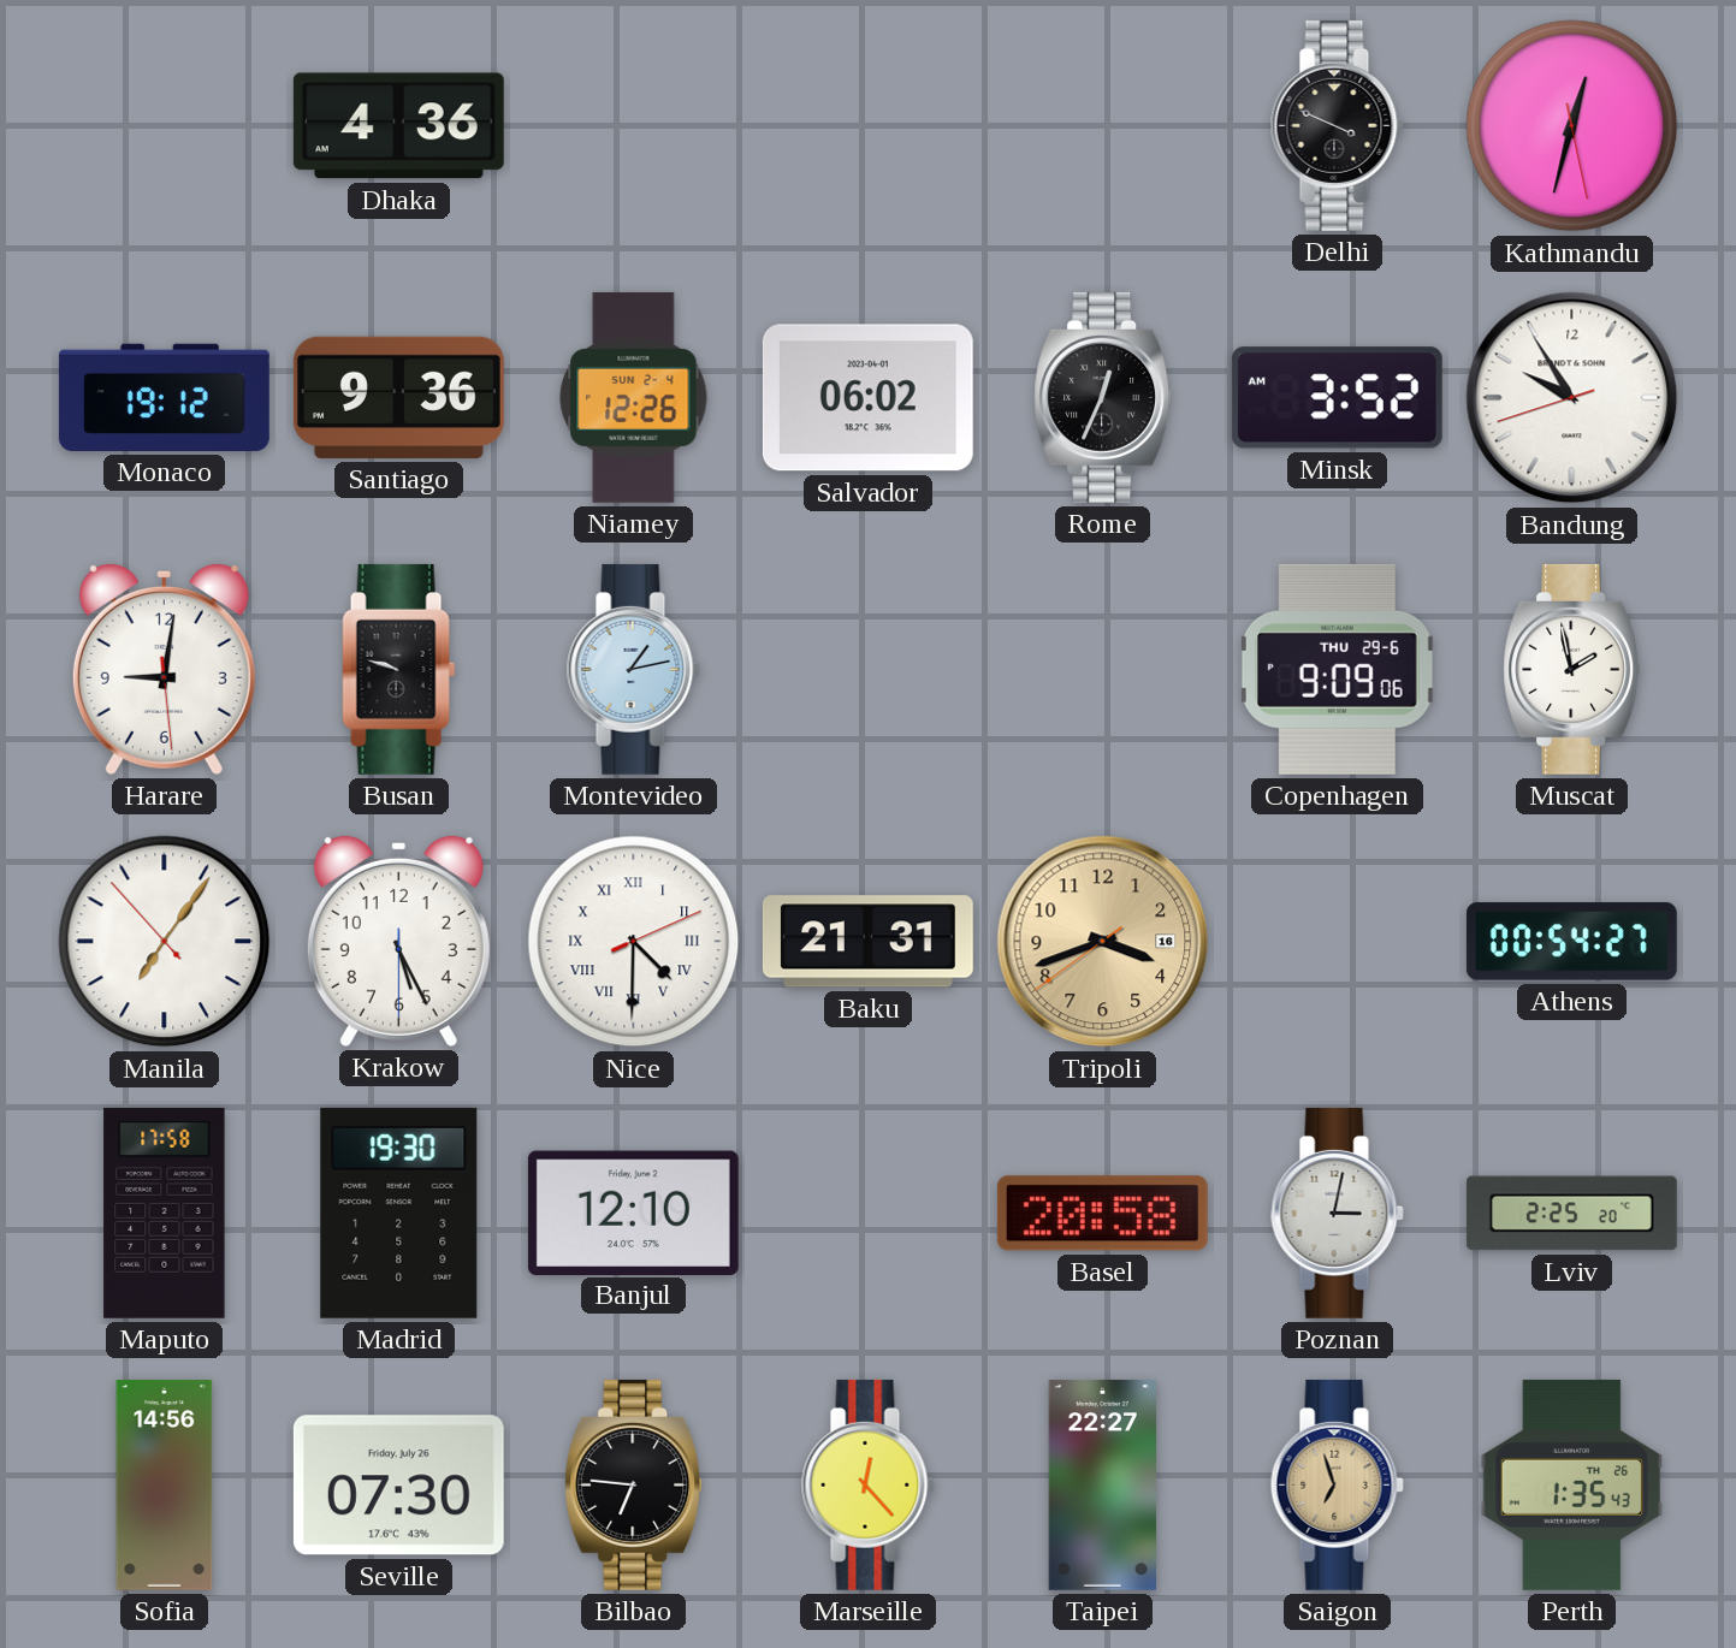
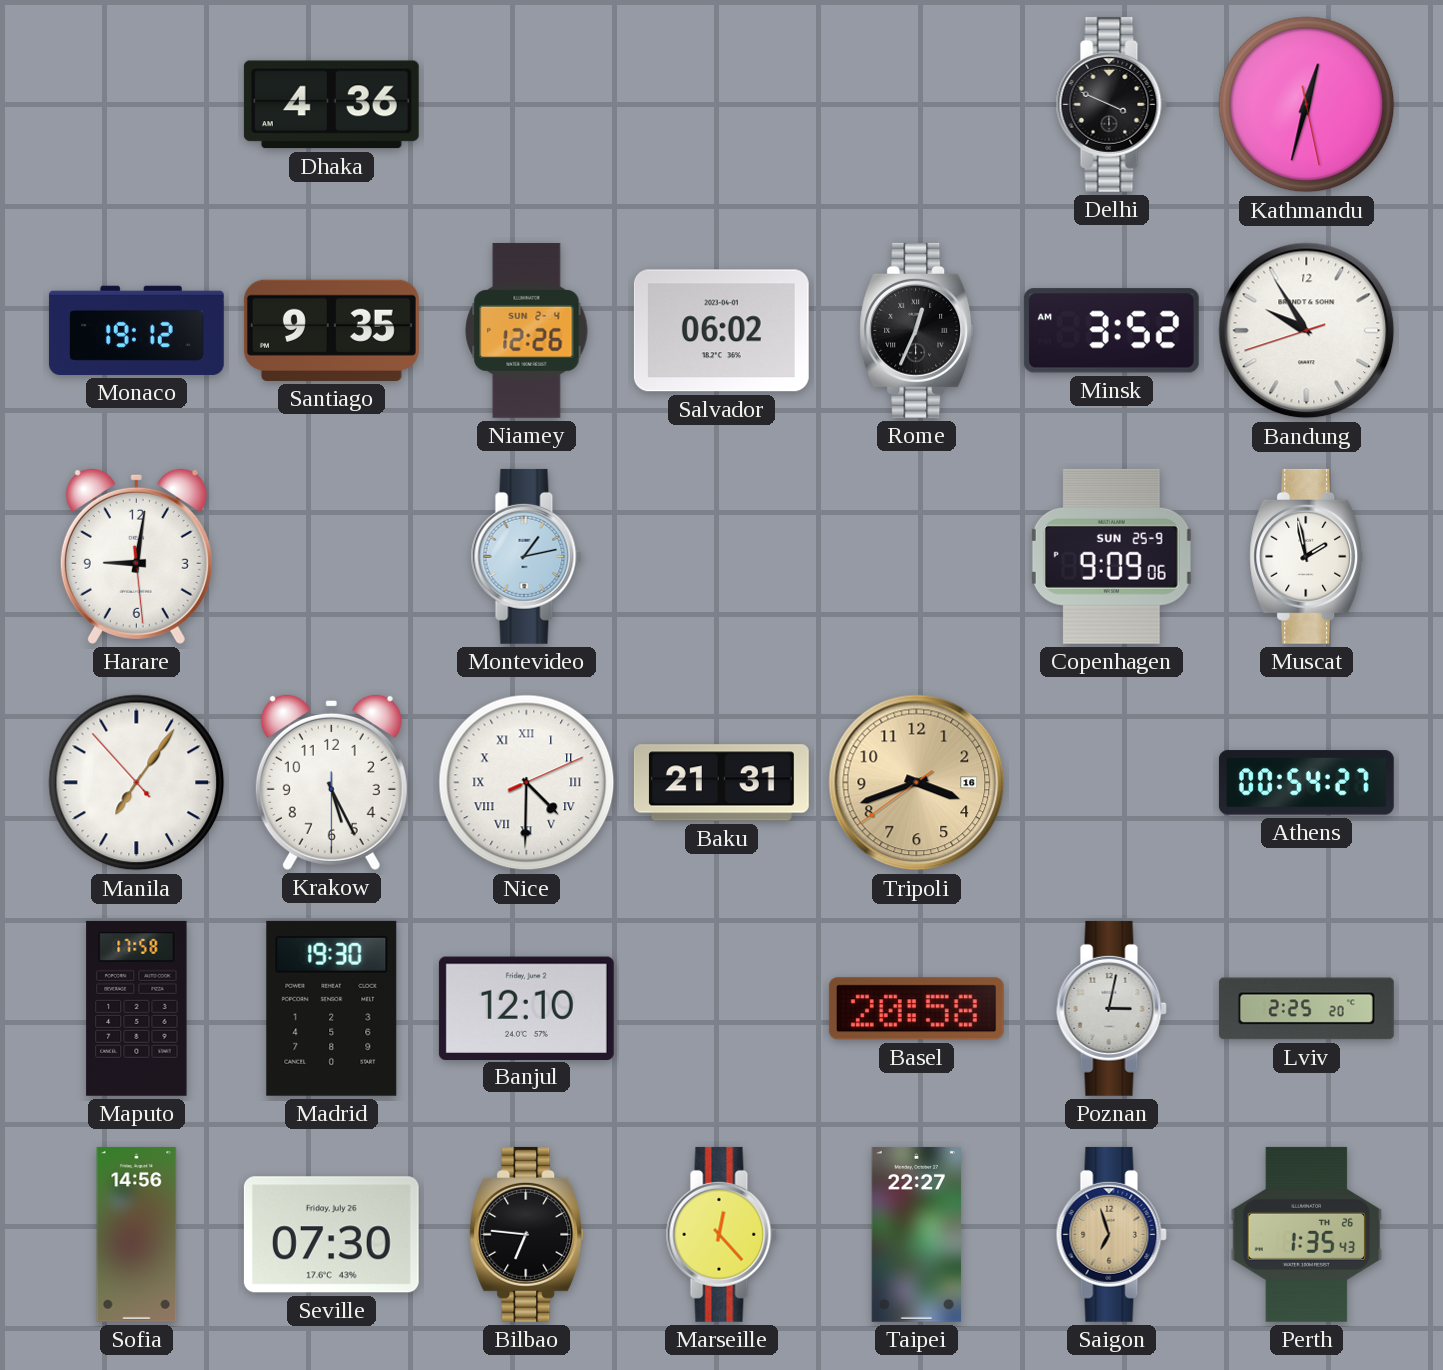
Santiago: 9:36 -> 9:35 (331, 330)
Busan: 9:48 -> none (399, 669)
Copenhagen date: THU 29-6 -> SUN 25-9 (1111, 556)
